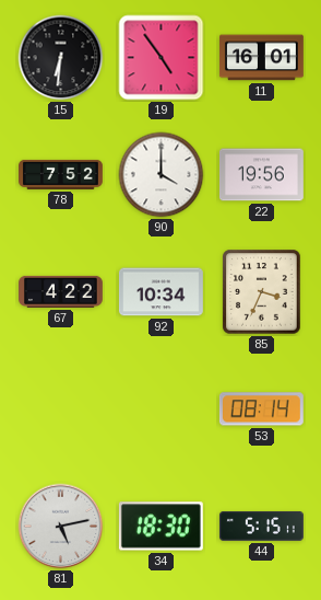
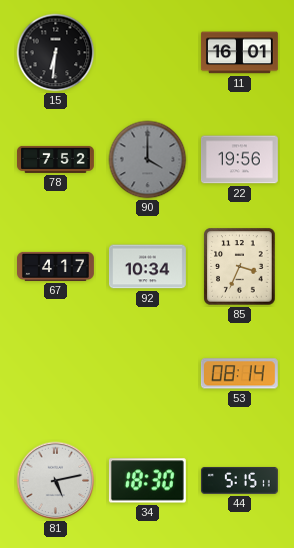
19: 4:54 -> none (162, 58)
90 dial: white -> grey (148, 160)
67: 4:22 -> 4:17 (56, 266)
